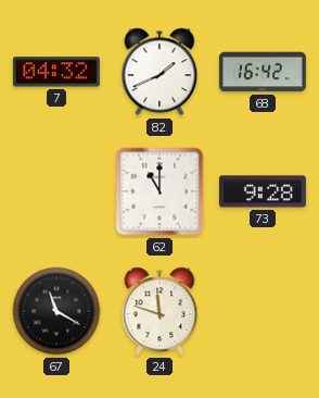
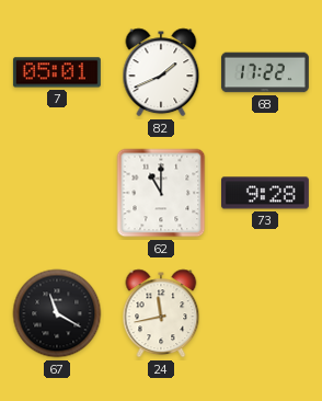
7: 04:32 -> 05:01 (57, 72)
68: 16:42 -> 17:22 (265, 72)
24: 11:48 -> 11:43 (161, 313)
